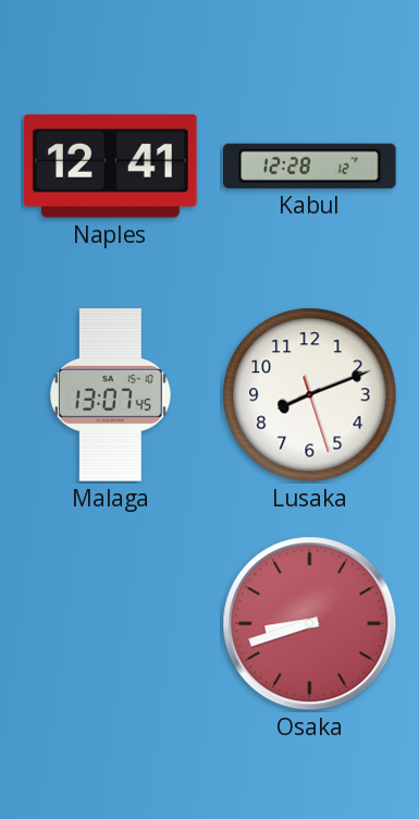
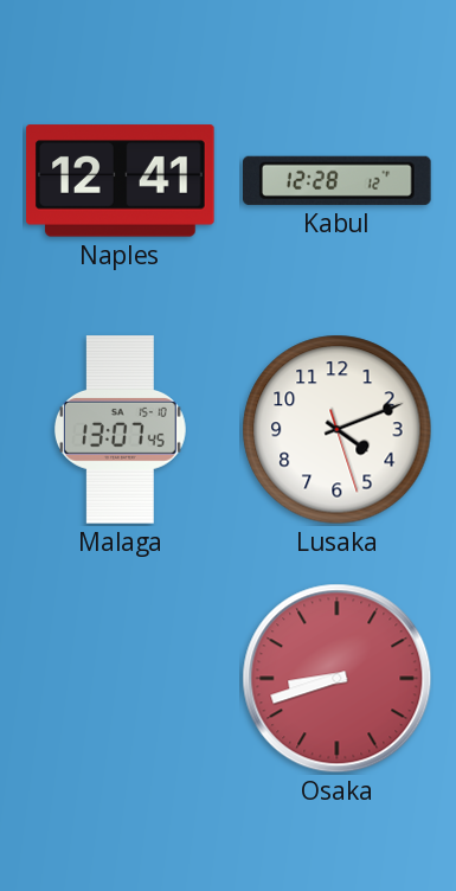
Lusaka: 8:11 -> 4:11 (338, 430)
